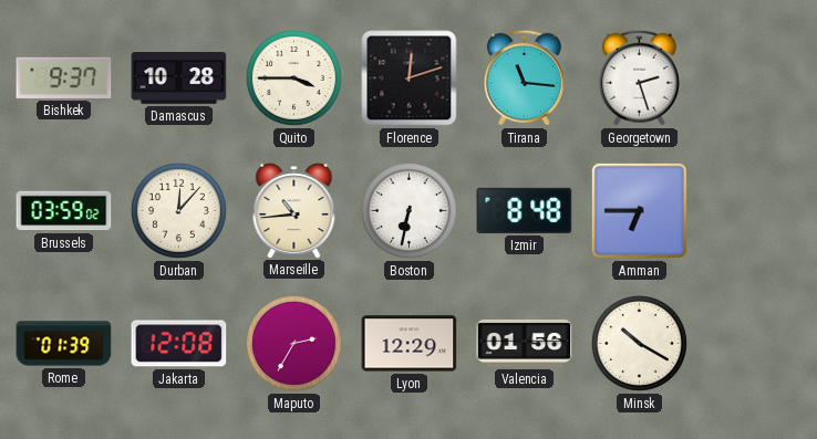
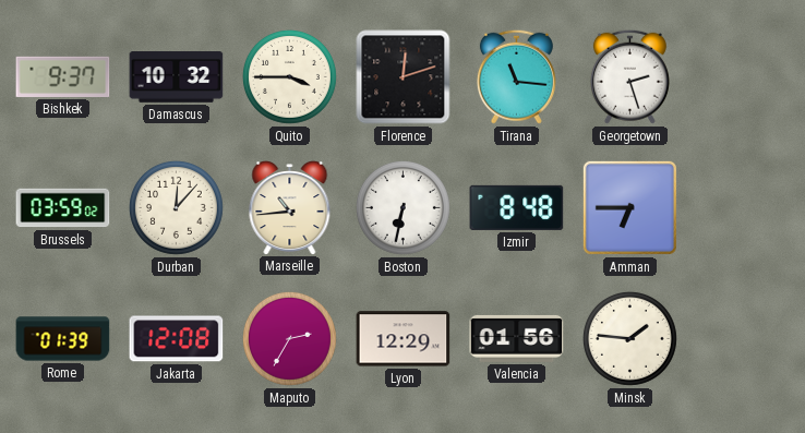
Damascus: 10:28 -> 10:32 (177, 77)
Minsk: 10:20 -> 1:46 (629, 338)
